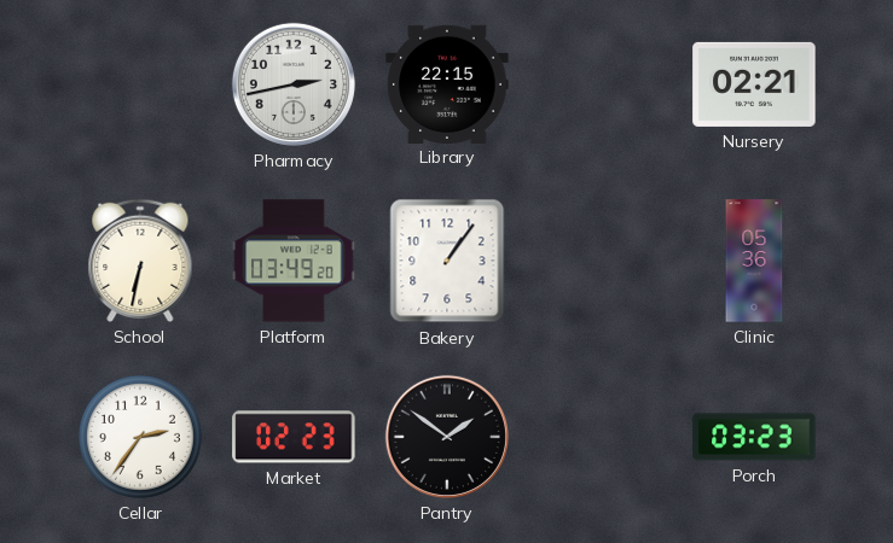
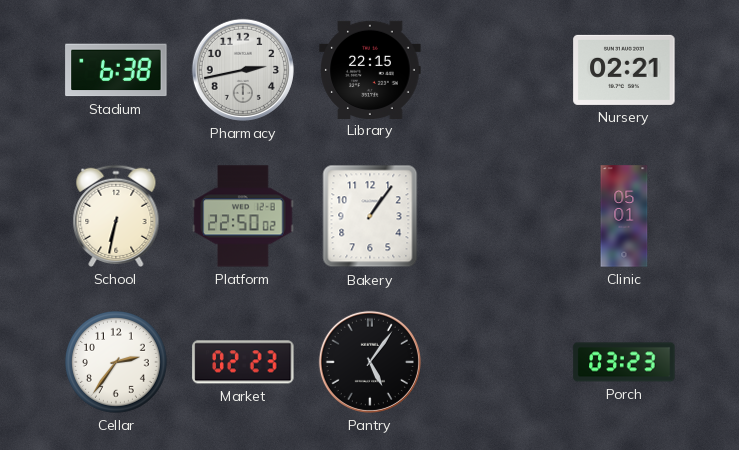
Stadium: none -> 6:38 (116, 70)
Platform: 03:49 -> 22:50 (243, 216)
Clinic: 05:36 -> 05:01 (624, 216)
Pantry: 1:51 -> 5:06 (370, 362)
